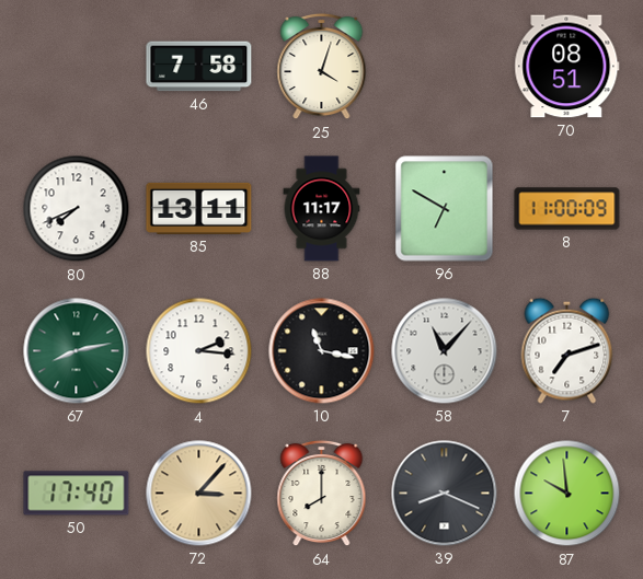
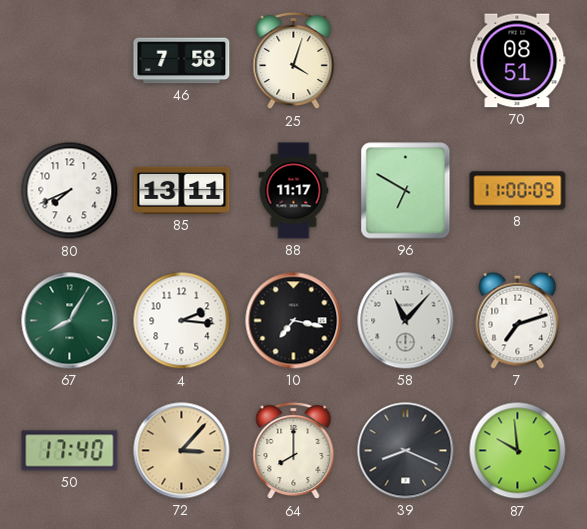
67: 8:13 -> 8:05 (70, 321)
10: 11:17 -> 7:17 (294, 321)
